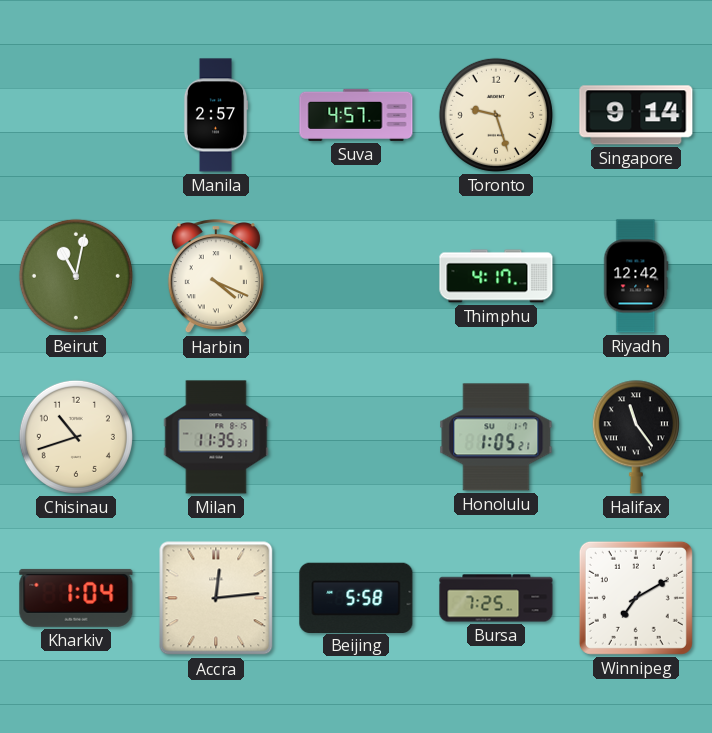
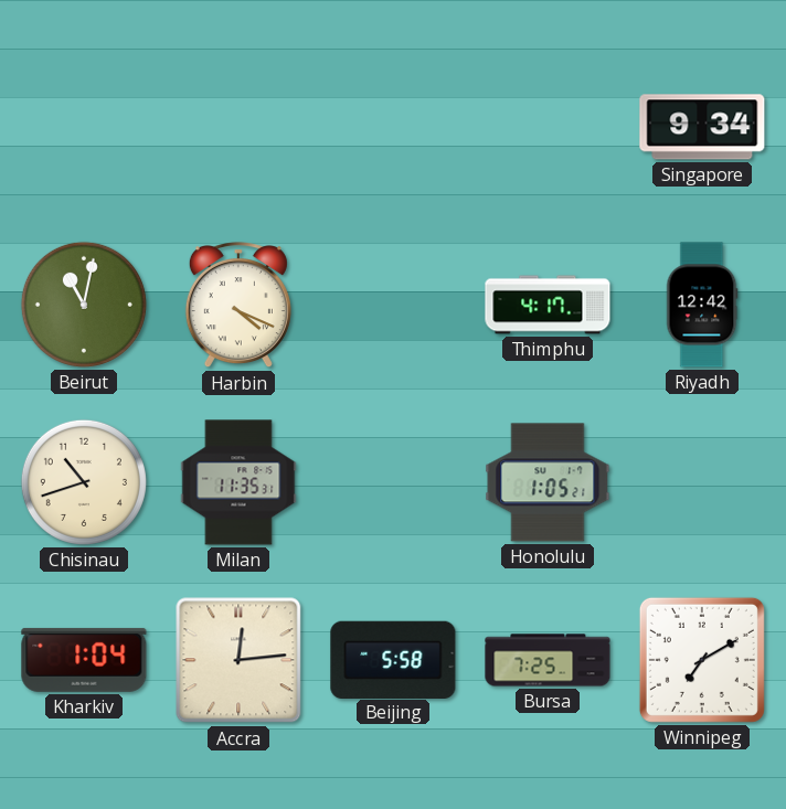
Manila: 2:57 -> none (216, 115)
Suva: 4:57 -> none (356, 115)
Toronto: 9:27 -> none (496, 115)
Singapore: 9:14 -> 9:34 (702, 127)
Halifax: 11:24 -> none (636, 437)
